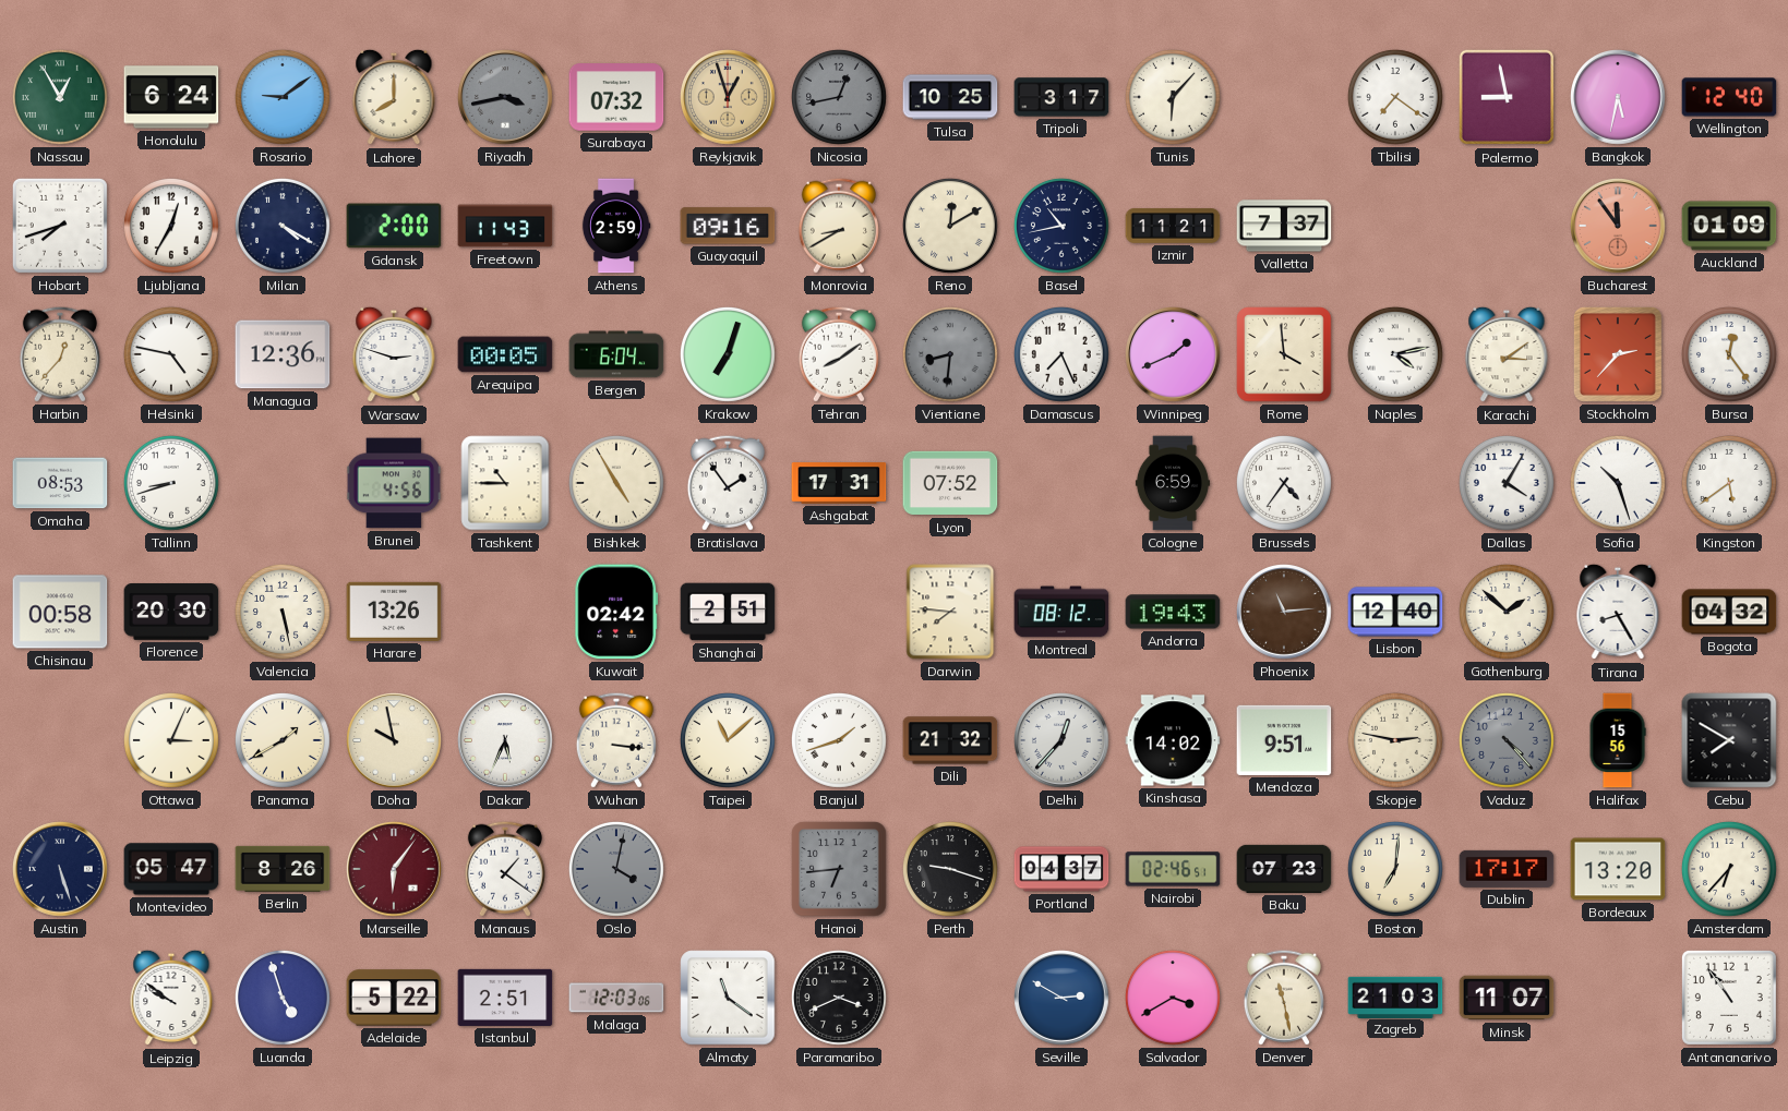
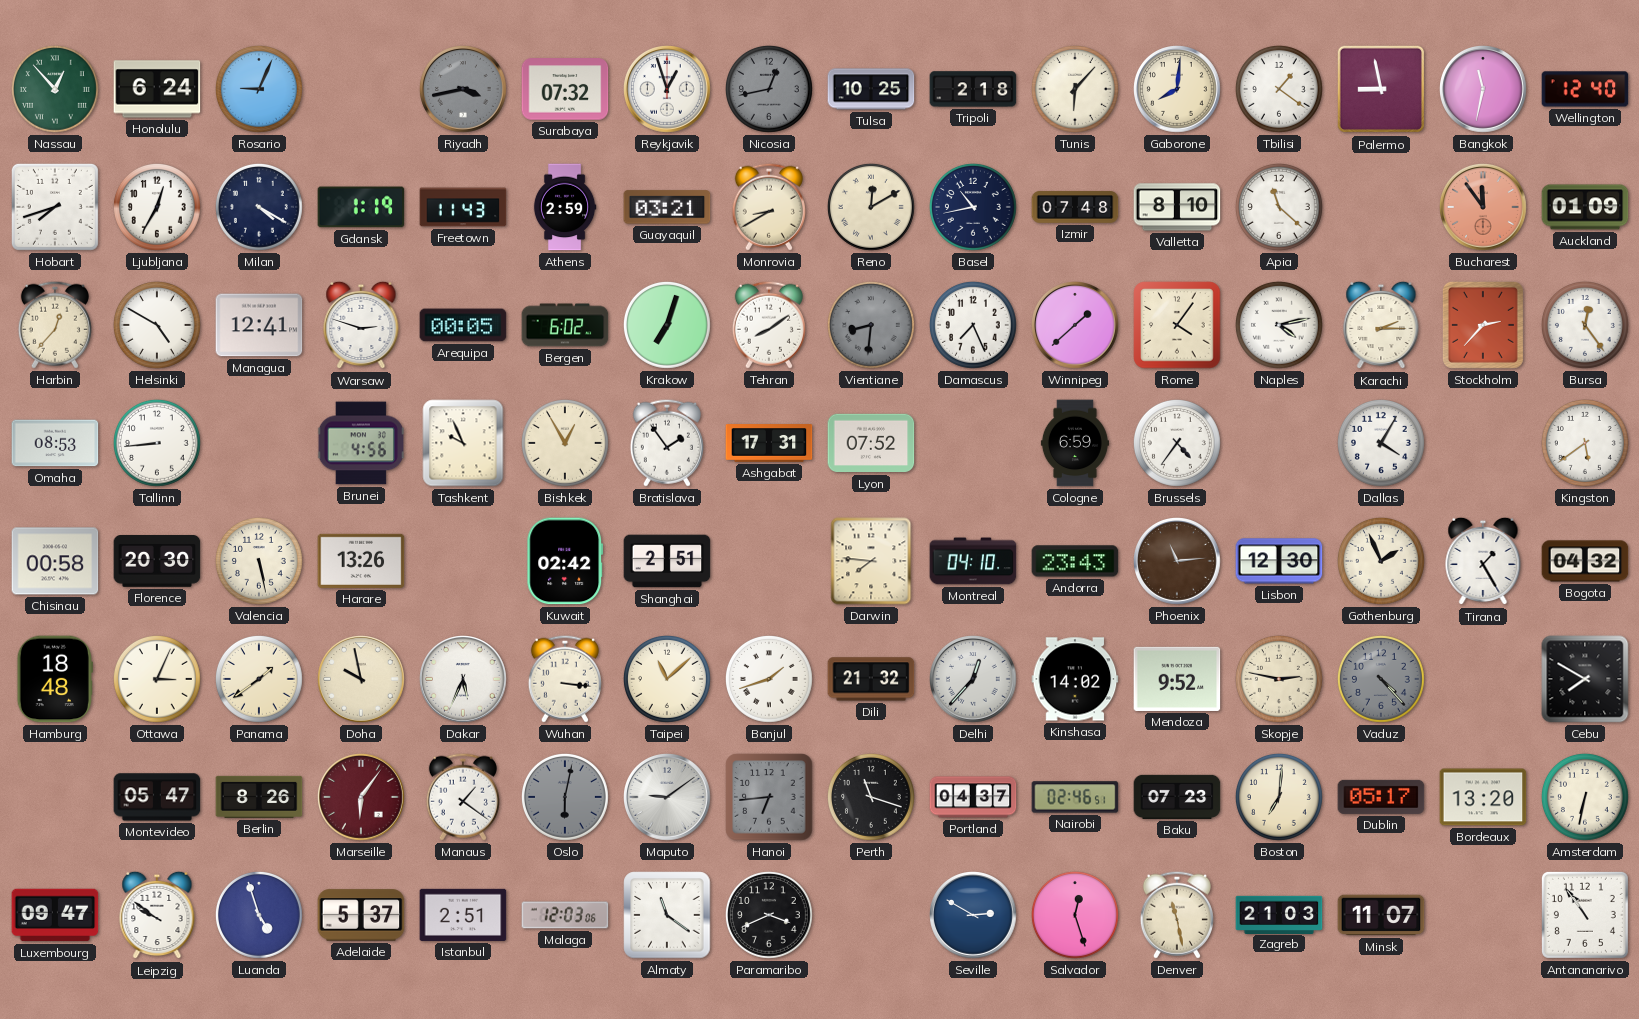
Nassau: 12:55 -> 12:53 (55, 89)
Rosario: 9:09 -> 9:04 (259, 89)
Lahore: 8:00 -> none (394, 97)
Reykjavik dial: champagne -> white (668, 90)
Tripoli: 3:17 -> 2:18 (973, 89)
Gaborone: none -> 8:01 (1178, 90)
Tbilisi: 7:21 -> 1:21 (1279, 89)
Bangkok: 5:32 -> 11:32 (1484, 90)
Gdansk: 2:00 -> 1:19 (361, 207)
Guayaquil: 09:16 -> 03:21 (667, 207)
Izmir: 11:21 -> 07:48 (1075, 207)
Valletta: 7:37 -> 8:10 (1177, 207)
Apia: none -> 11:22 (1279, 207)
Helsinki: 4:47 -> 4:50 (157, 325)
Managua: 12:36 -> 12:41 (259, 325)
Bergen: 6:04 -> 6:02 (565, 325)
Winnipeg: 1:41 -> 1:38 (1076, 326)
Rome: 3:59 -> 4:06 (1177, 325)
Karachi: 3:09 -> 2:15 (1381, 325)
Tallinn: 8:42 -> 8:44 (157, 443)
Tashkent: 10:45 -> 9:56 (463, 443)
Bishkek: 4:55 -> 12:55 (565, 443)
Sofia: 10:27 -> none (1618, 483)
Montreal: 08:12 -> 04:10 (973, 561)
Andorra: 19:43 -> 23:43 (1075, 561)
Lisbon: 12:40 -> 12:30 (1279, 561)
Gothenburg: 1:52 -> 1:56 (1381, 561)
Tirana: 8:25 -> 1:25 (1483, 561)
Hamburg: none -> 18:48 (55, 679)
Panama: 1:40 -> 1:39 (259, 679)
Mendoza: 9:51 -> 9:52 (1177, 679)
Halifax: 15:56 -> none (1618, 740)
Austin: 5:27 -> none (61, 870)
Oslo: 4:02 -> 6:02 (565, 797)
Maputo: none -> 9:09 (668, 798)
Perth: 9:18 -> 11:18 (871, 797)
Dublin: 17:17 -> 05:17 (1381, 797)
Amsterdam: 6:37 -> 6:32 (1585, 797)
Luxembourg: none -> 09:47 (55, 915)
Adelaide: 5:22 -> 5:37 (361, 915)
Salvador: 3:40 -> 12:27 (1075, 915)
